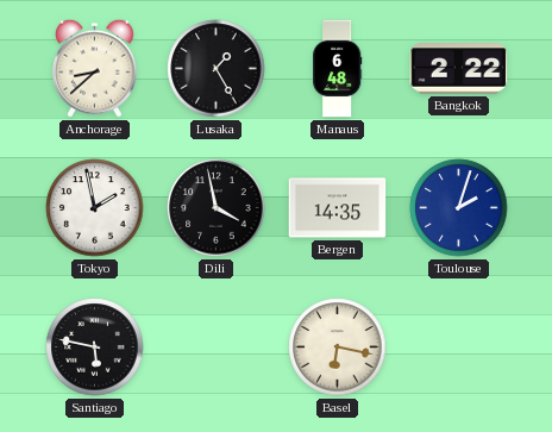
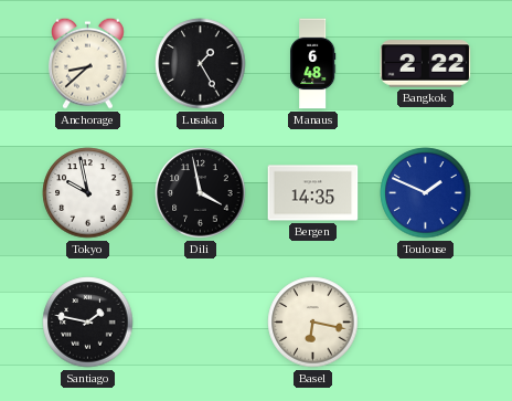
Tokyo: 1:58 -> 9:58 (88, 193)
Toulouse: 2:03 -> 1:49 (426, 193)
Santiago: 5:47 -> 1:47 (88, 323)
